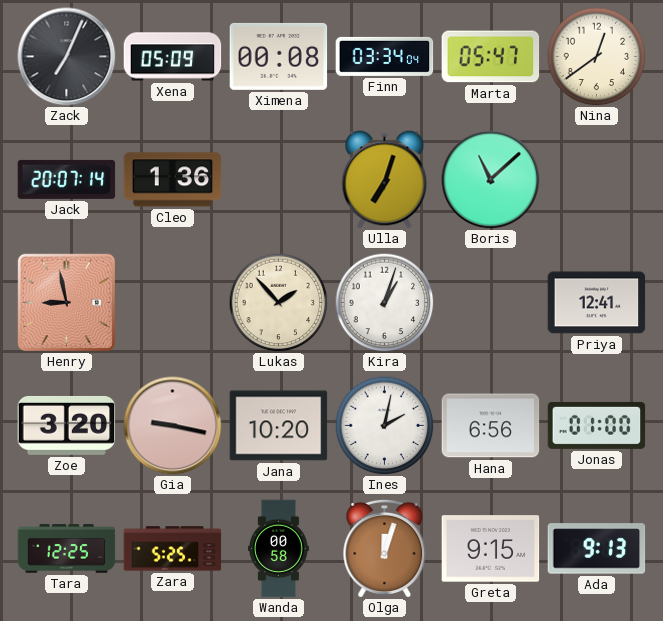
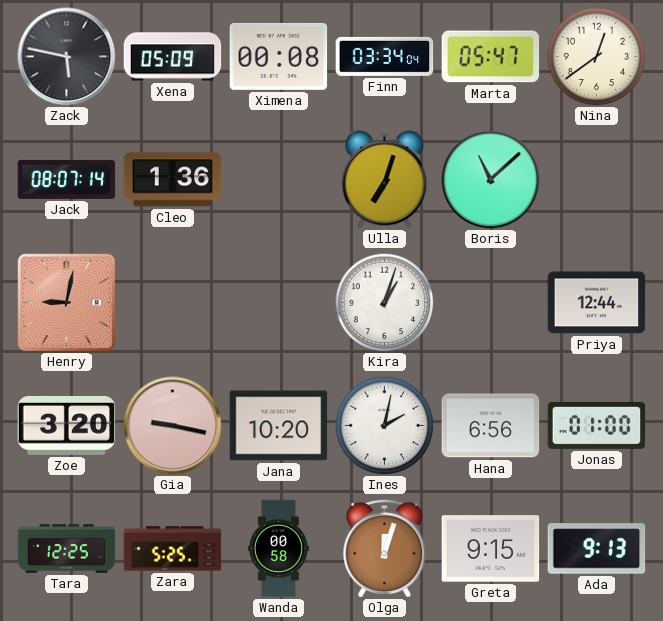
Zack: 7:04 -> 5:47 (67, 57)
Jack: 20:07 -> 08:07 (67, 179)
Henry: 8:58 -> 9:02 (66, 302)
Lukas: 1:53 -> none (279, 303)
Priya: 12:41 -> 12:44 (597, 303)
